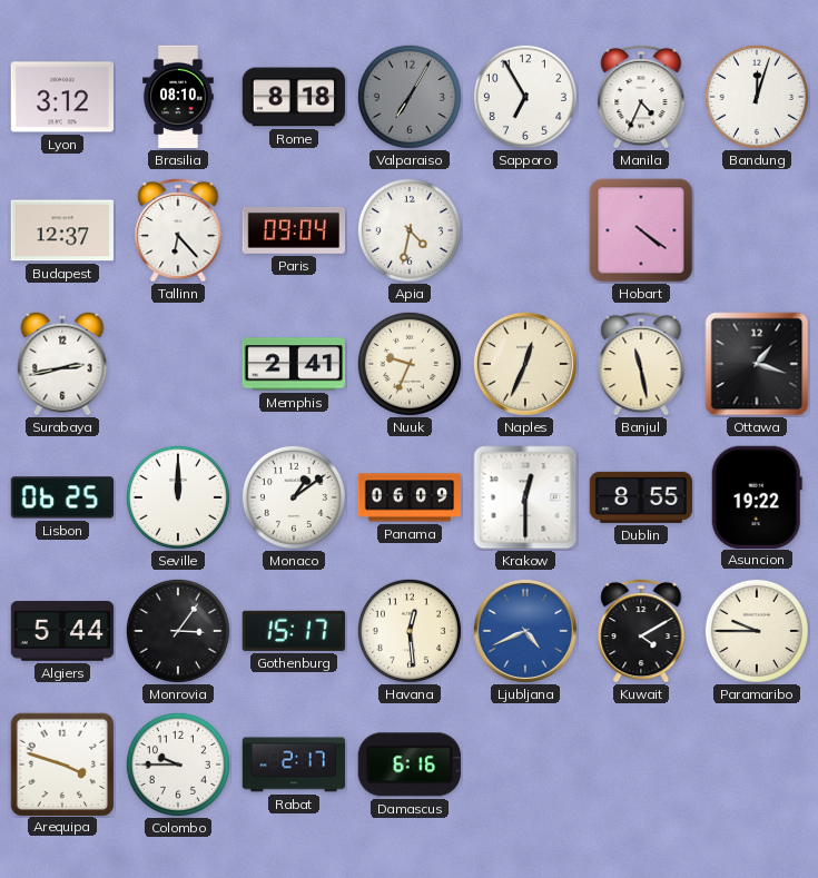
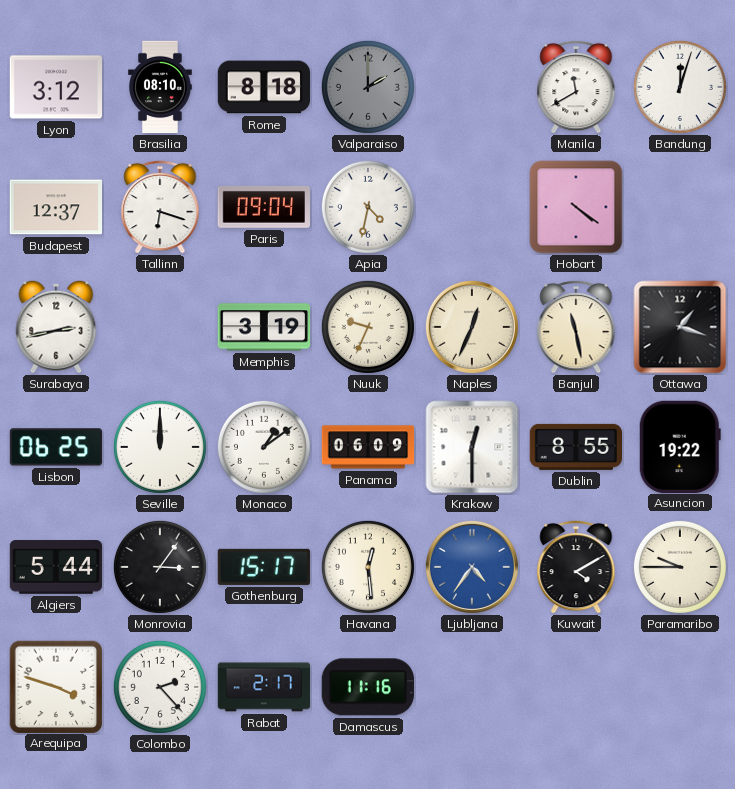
Valparaiso: 7:05 -> 2:00 (368, 87)
Sapporo: 6:55 -> none (525, 97)
Manila: 4:34 -> 11:40 (576, 87)
Tallinn: 6:23 -> 6:18 (160, 207)
Memphis: 2:41 -> 3:19 (264, 327)
Ljubljana: 4:41 -> 4:36 (472, 567)
Colombo: 9:45 -> 2:23 (160, 687)
Damascus: 6:16 -> 11:16 (368, 687)
